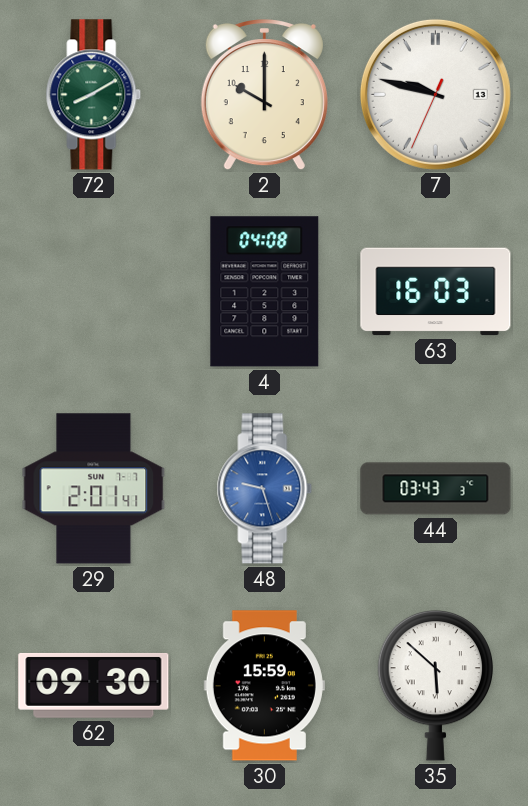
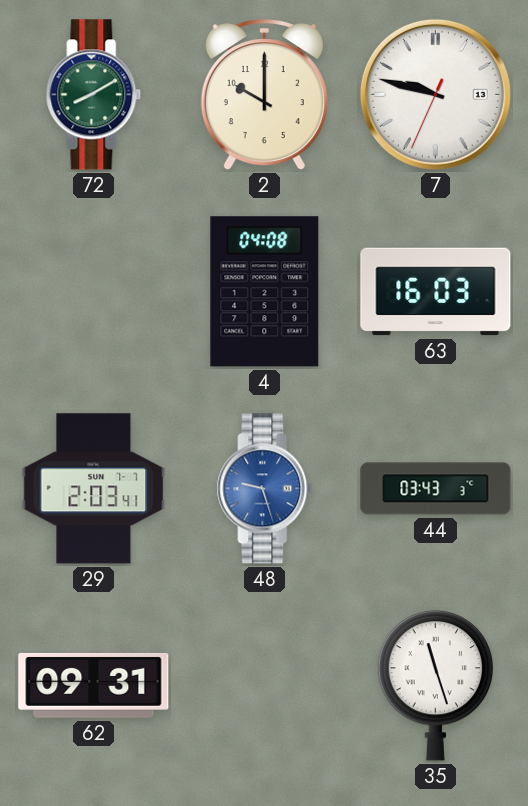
29: 2:01 -> 2:03 (94, 489)
62: 09:30 -> 09:31 (94, 686)
30: 15:59 -> none (264, 686)
35: 5:52 -> 11:27 (436, 685)
